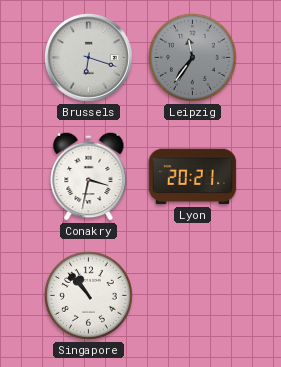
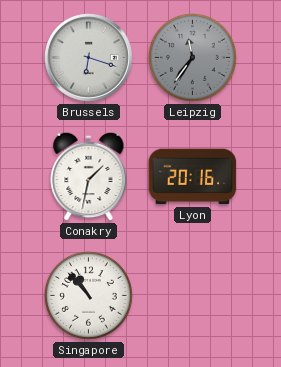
Conakry: 3:32 -> 1:32 (89, 176)
Lyon: 20:21 -> 20:16 (193, 177)
